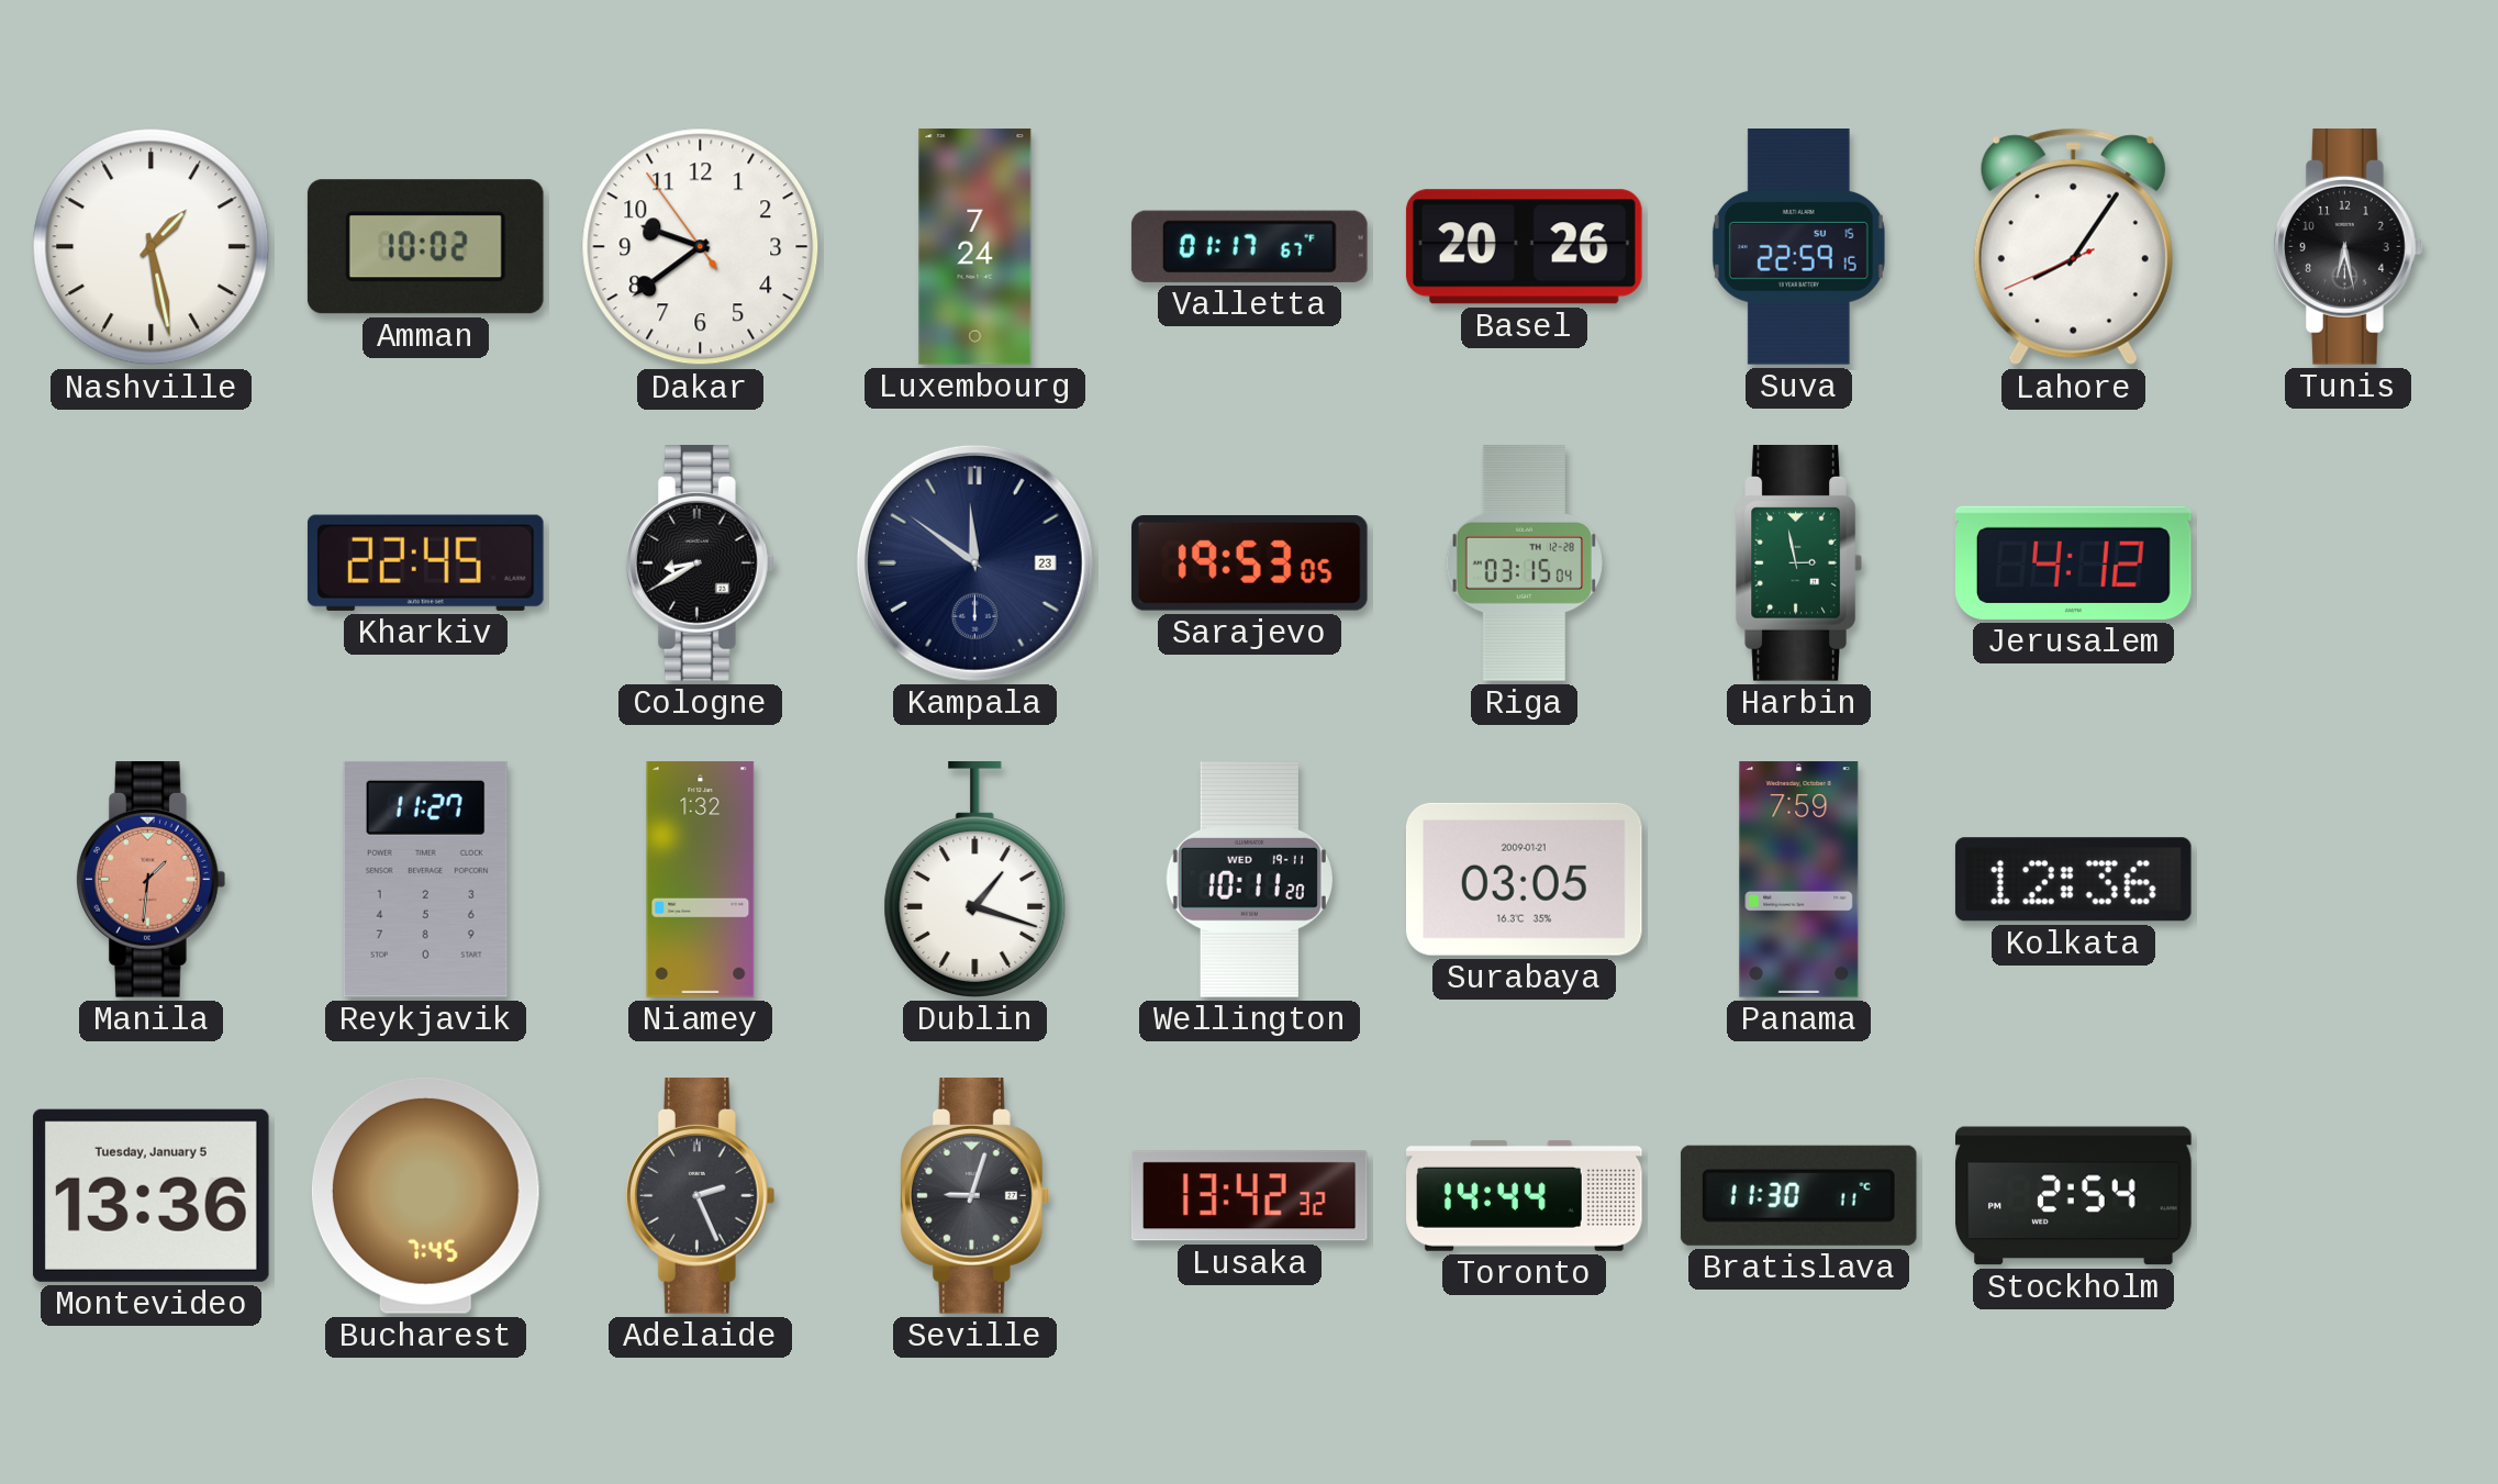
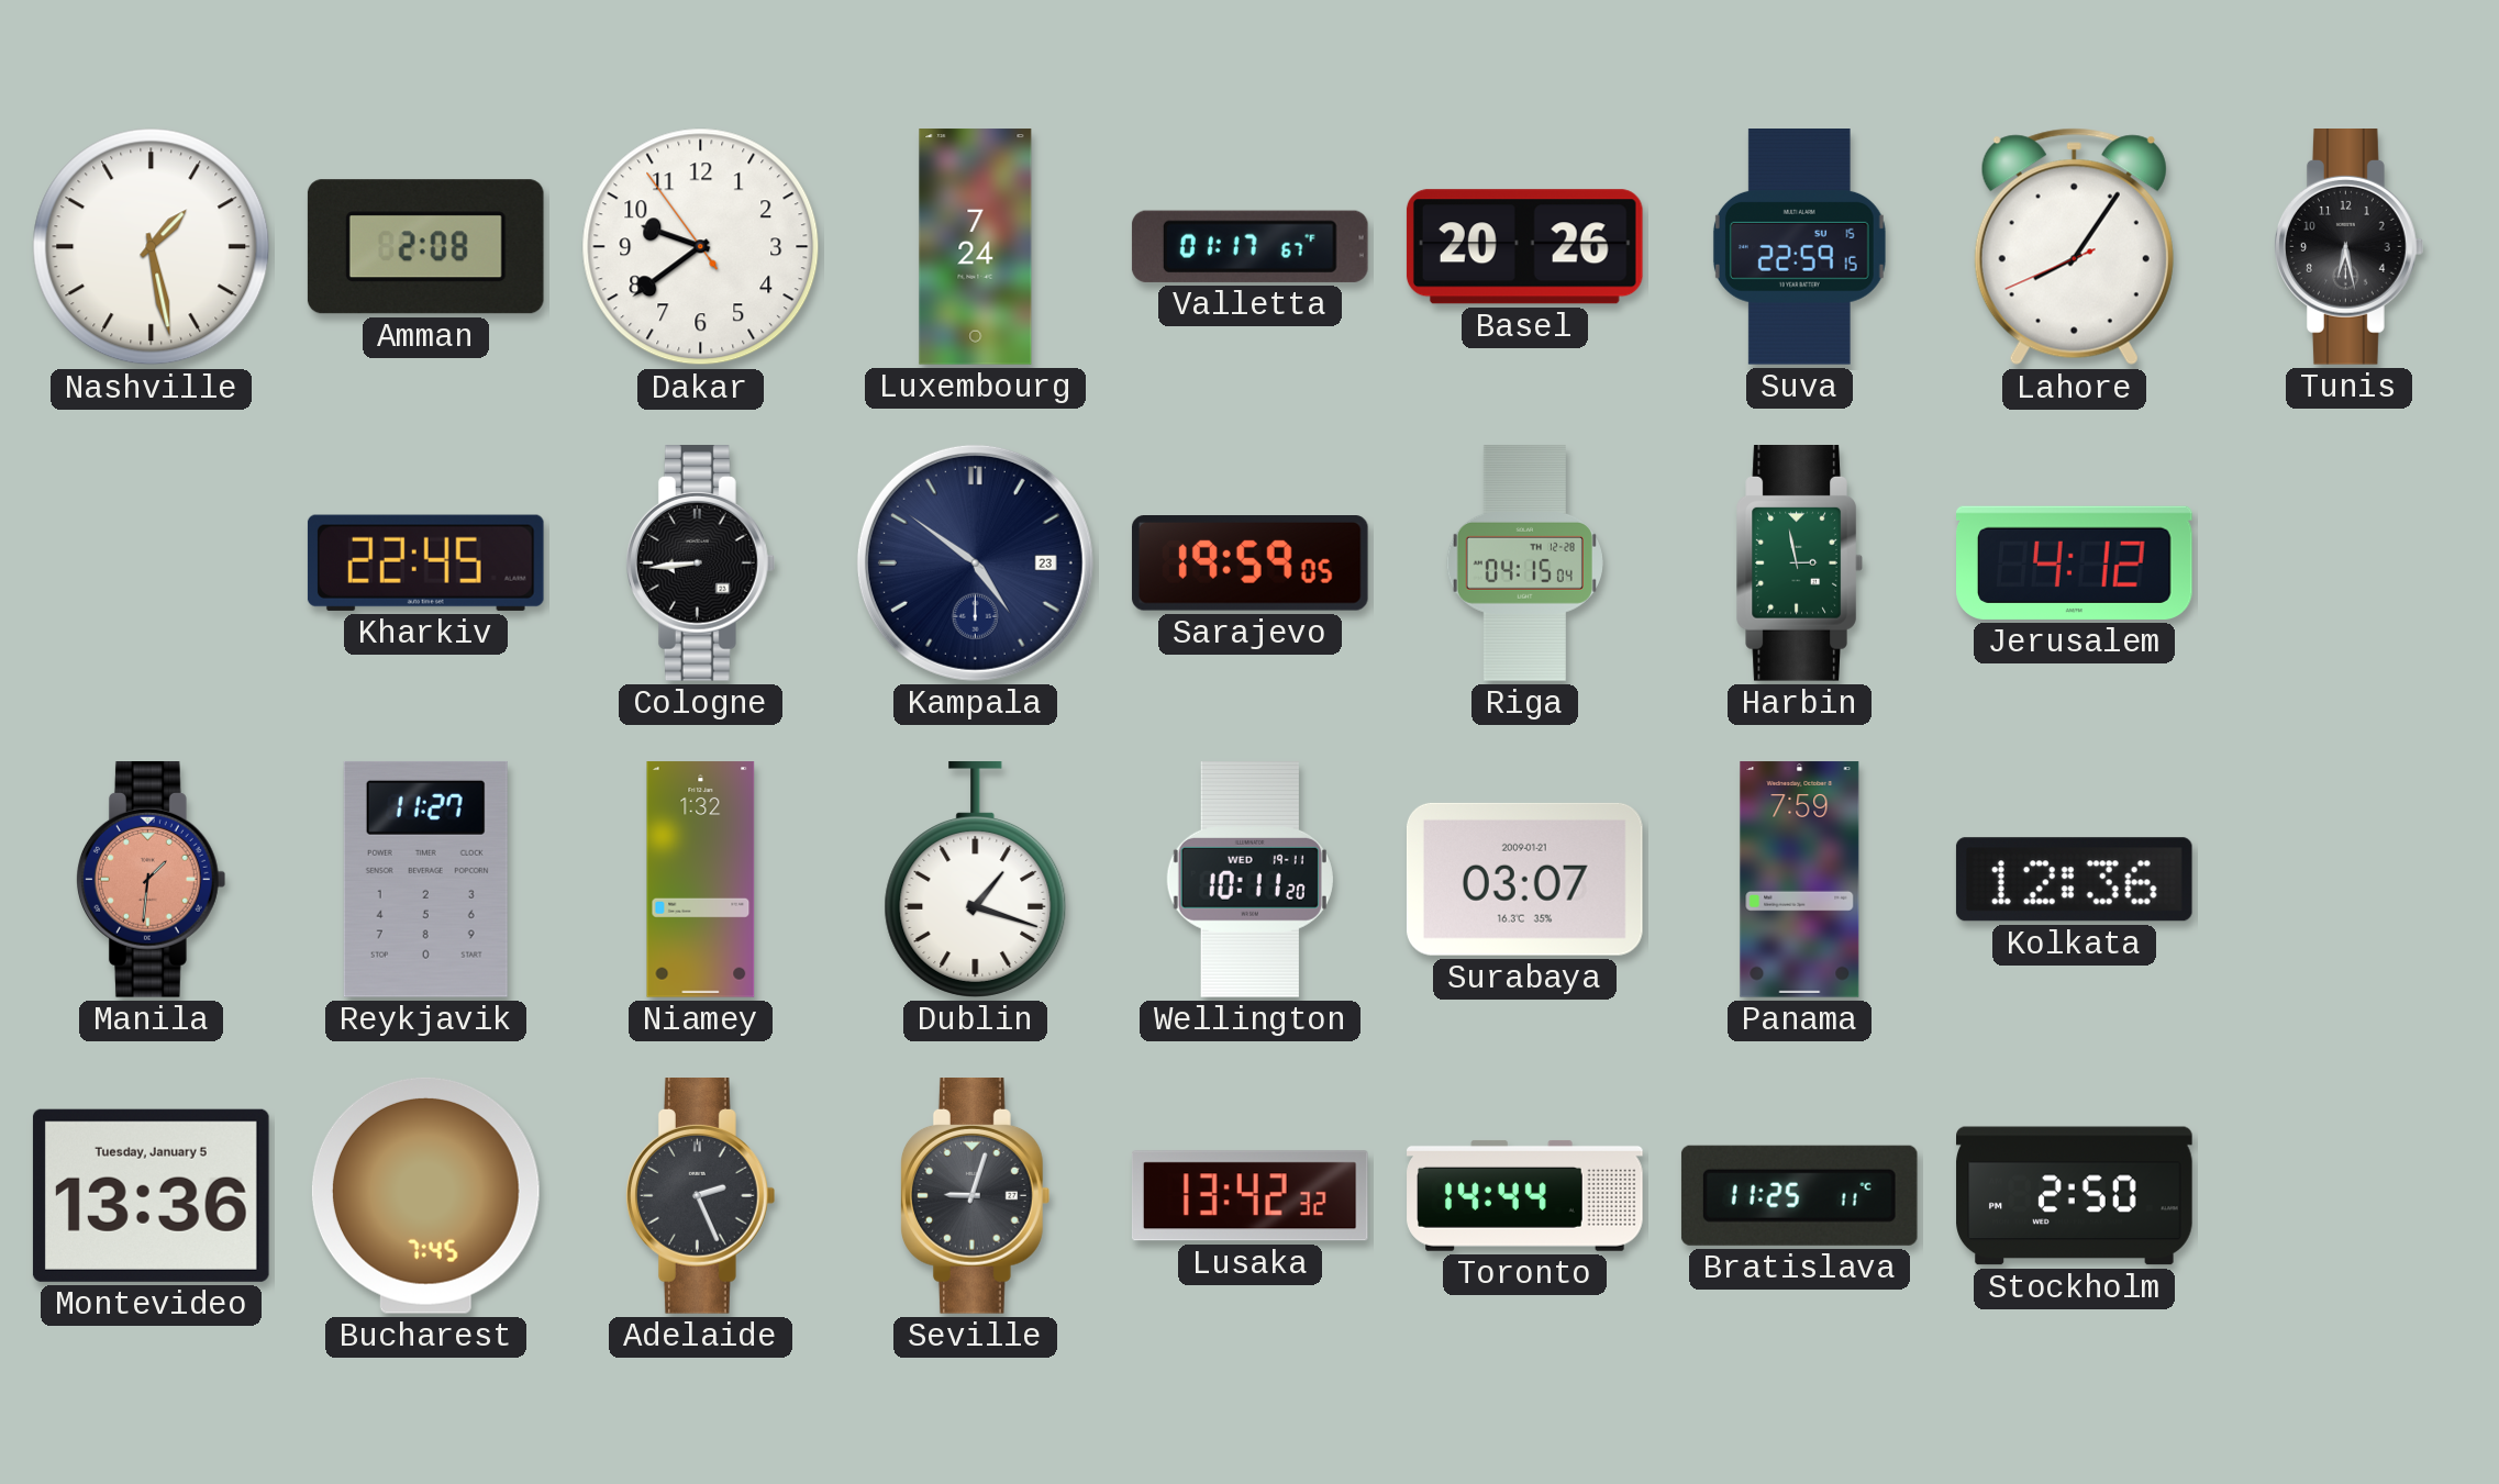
Amman: 10:02 -> 2:08 (425, 247)
Cologne: 8:40 -> 8:44 (701, 564)
Kampala: 11:51 -> 4:51 (975, 562)
Sarajevo: 19:53 -> 19:59 (1249, 564)
Riga: 03:15 -> 04:15 (1524, 564)
Surabaya: 03:05 -> 03:07 (1524, 879)
Bratislava: 11:30 -> 11:25 (1799, 1195)
Stockholm: 2:54 -> 2:50 (2075, 1196)
